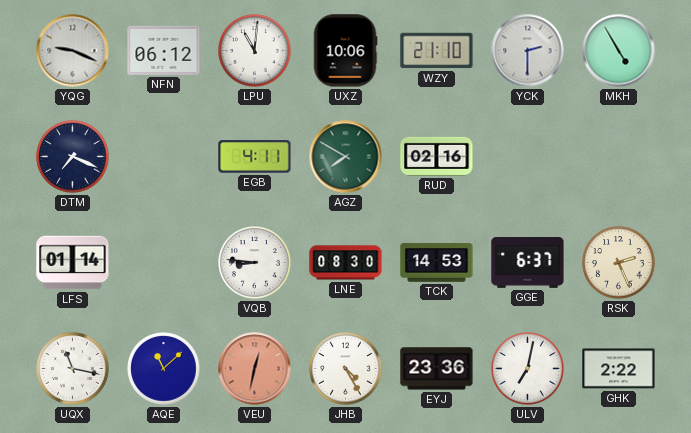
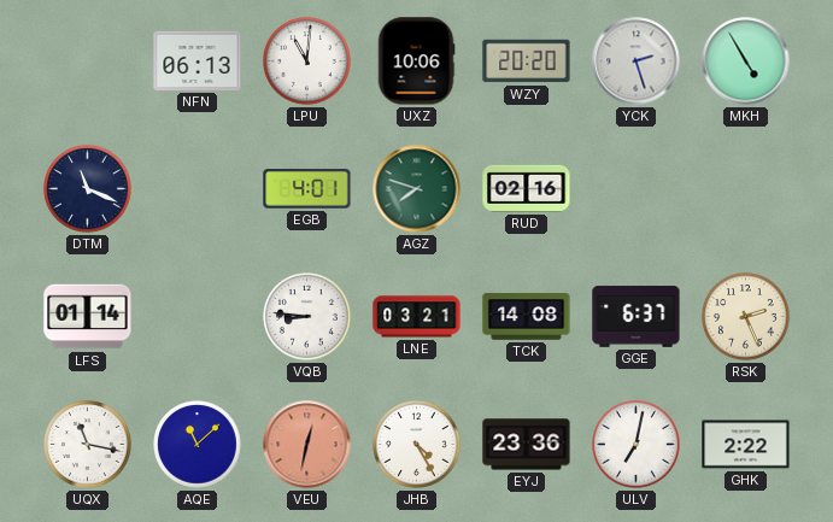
YQG: 9:19 -> none (73, 51)
NFN: 06:12 -> 06:13 (198, 60)
WZY: 21:10 -> 20:20 (527, 61)
YCK: 2:30 -> 2:27 (637, 61)
DTM: 7:19 -> 11:19 (88, 189)
EGB: 4:11 -> 4:01 (307, 189)
AGZ: 7:50 -> 7:48 (417, 189)
LNE: 08:30 -> 03:21 (417, 317)
TCK: 14:53 -> 14:08 (527, 317)
